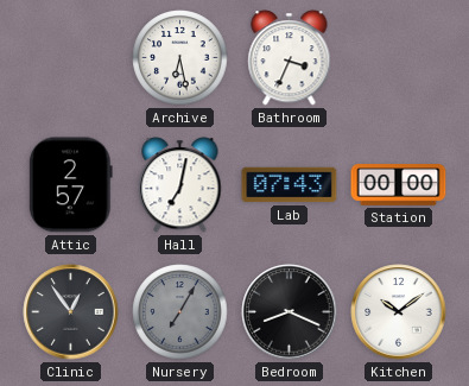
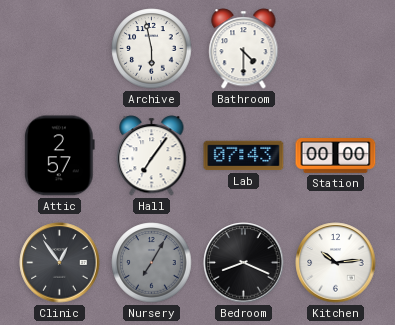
Archive: 6:28 -> 5:58 (152, 49)
Bathroom: 3:34 -> 4:30 (244, 49)
Hall: 7:02 -> 7:06 (152, 156)
Kitchen: 10:09 -> 10:14 (336, 263)
